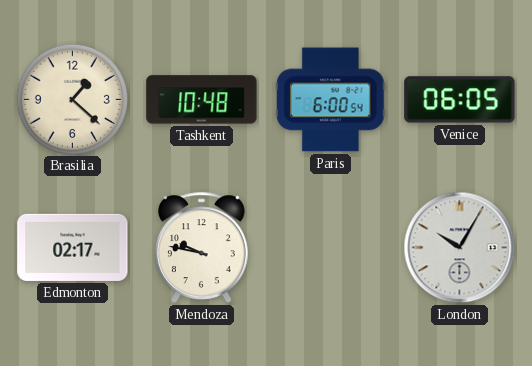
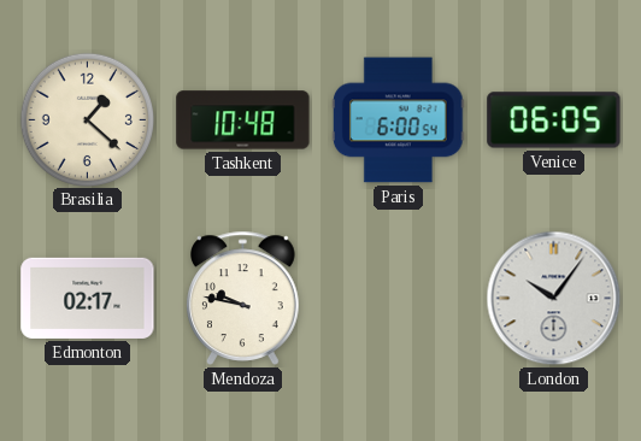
London: 10:05 -> 10:06 (554, 299)
